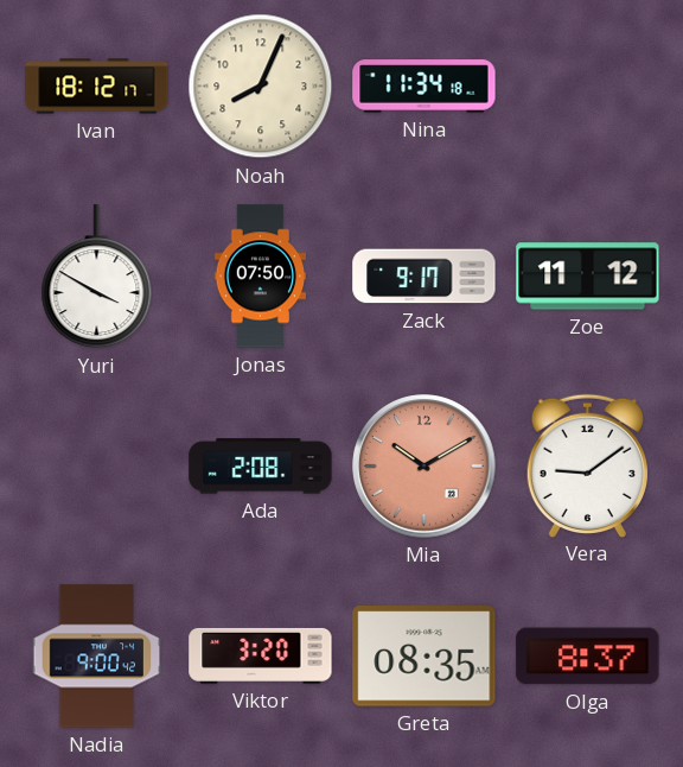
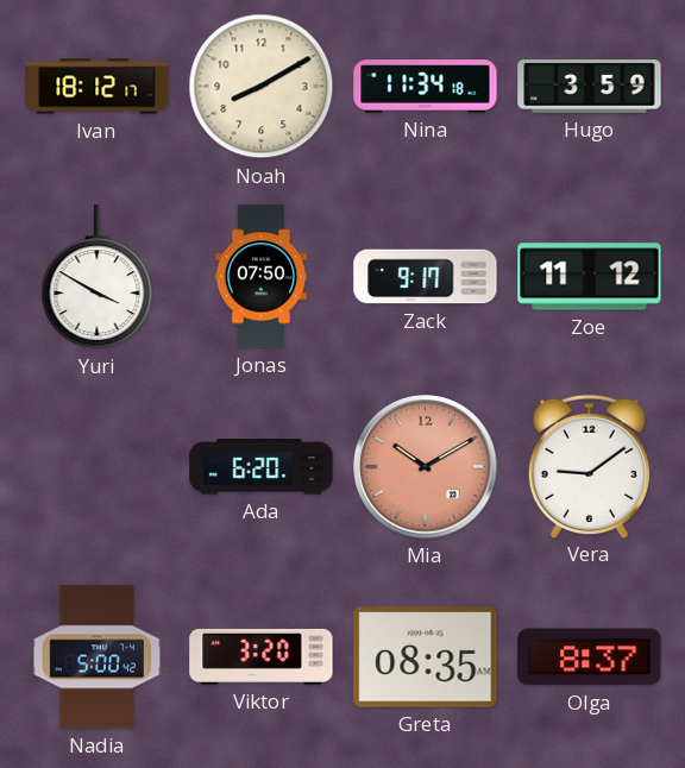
Noah: 8:04 -> 8:10 (262, 87)
Hugo: none -> 3:59 (590, 87)
Ada: 2:08 -> 6:20 (262, 467)
Nadia: 9:00 -> 5:00 (98, 657)
